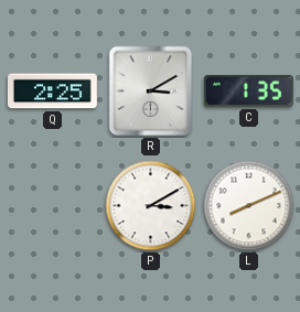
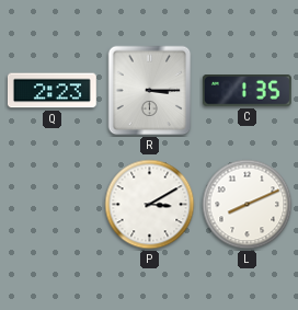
Q: 2:25 -> 2:23 (51, 91)
R: 3:10 -> 3:15 (150, 91)
